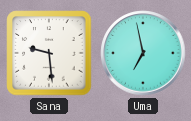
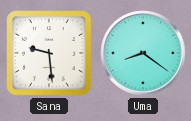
Uma: 6:58 -> 8:21 (143, 53)
